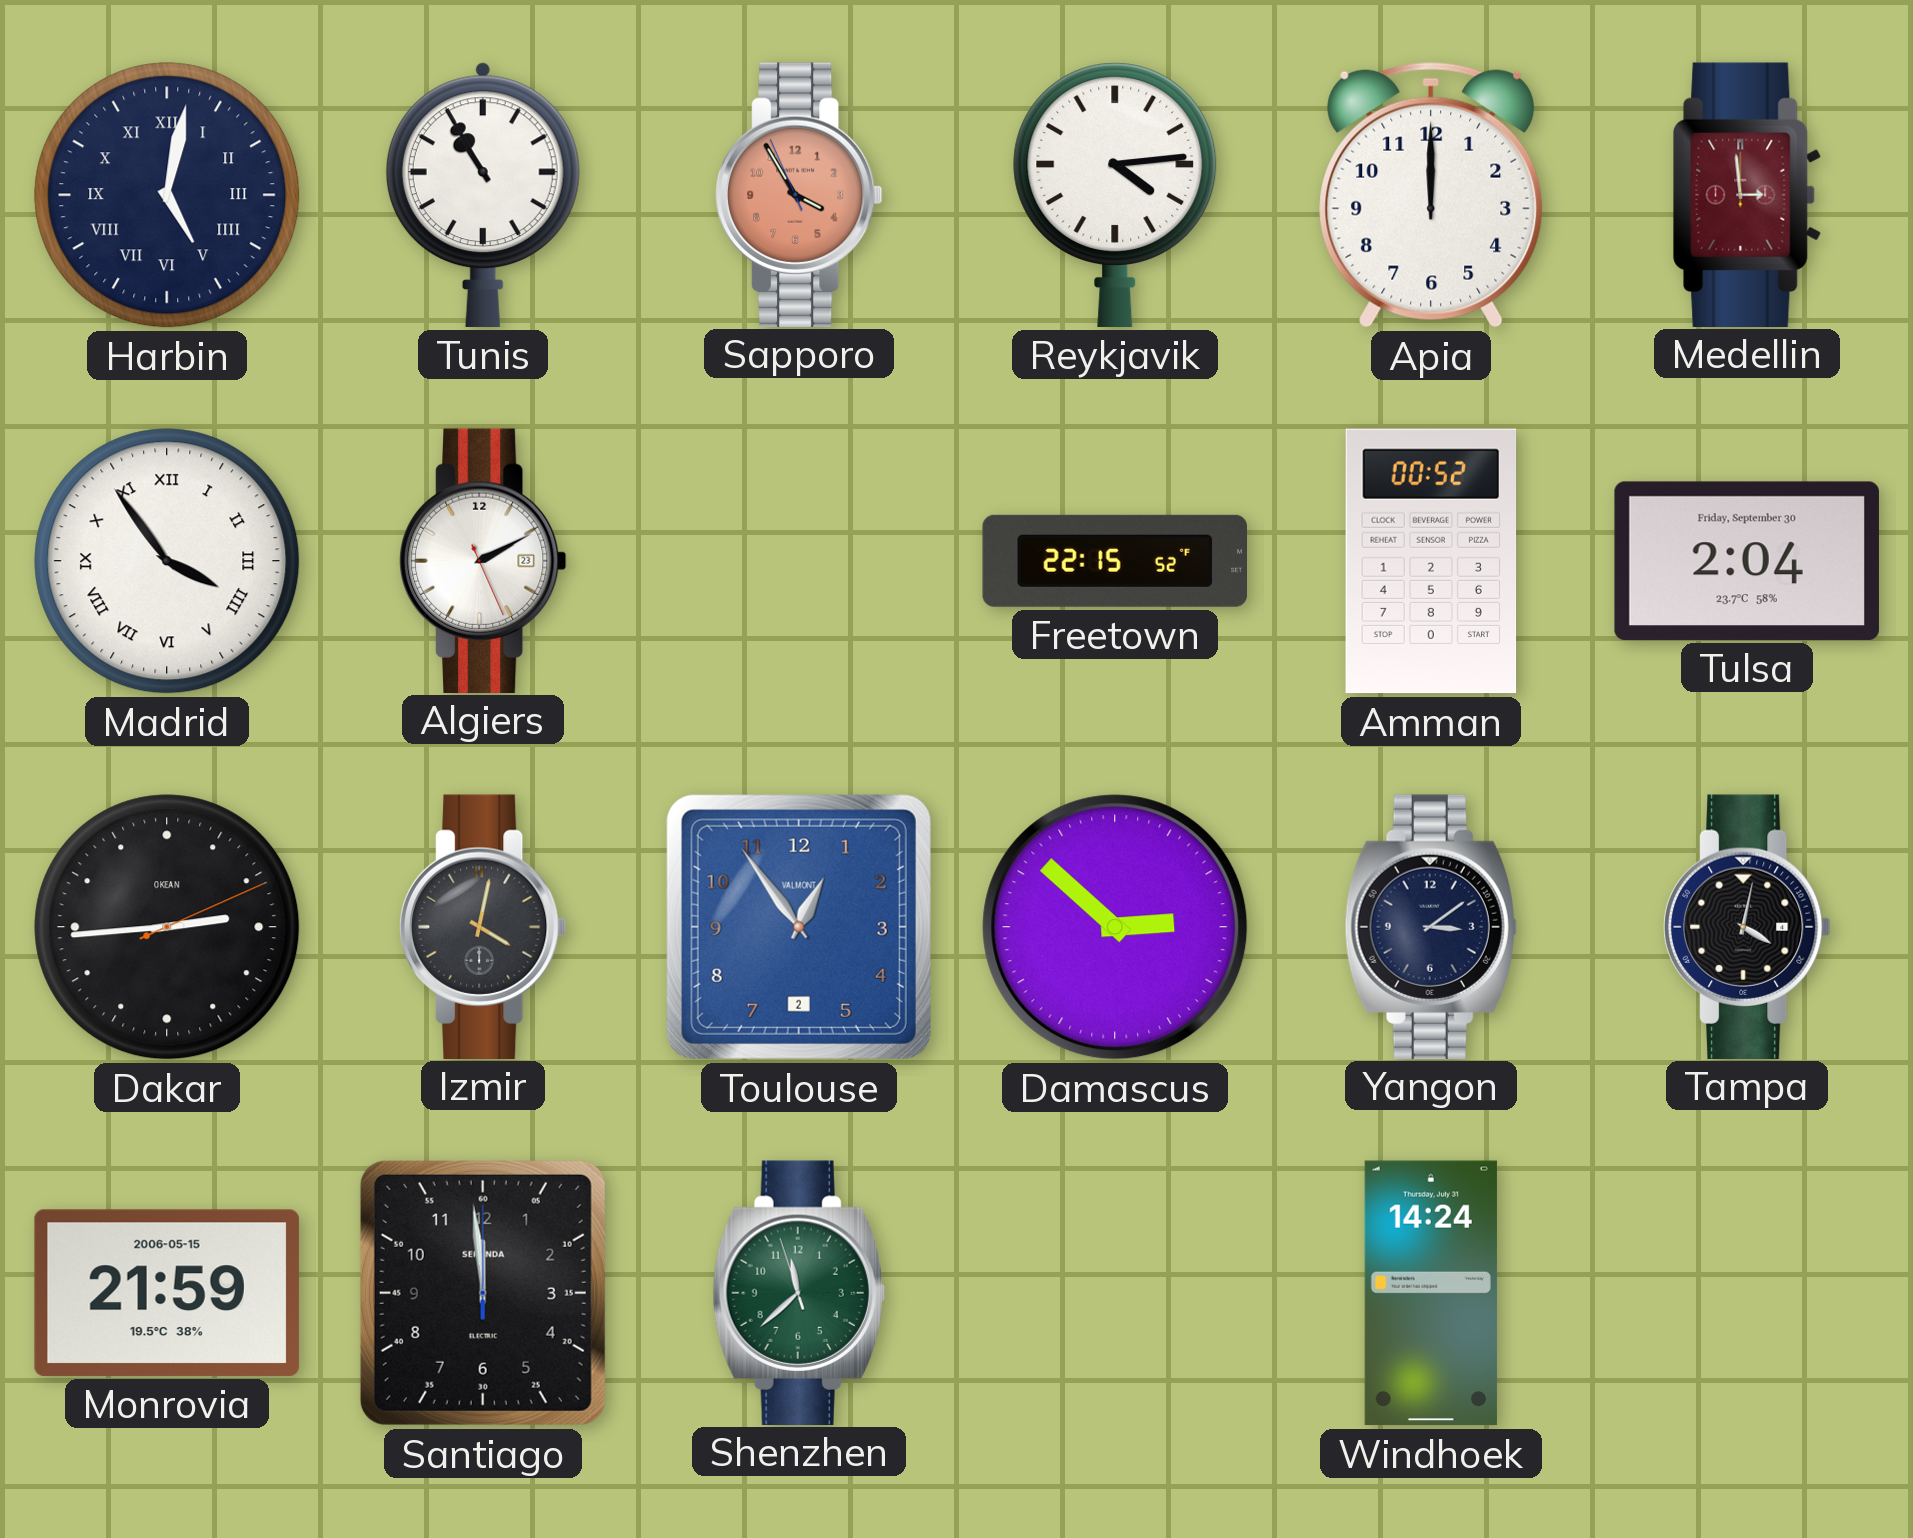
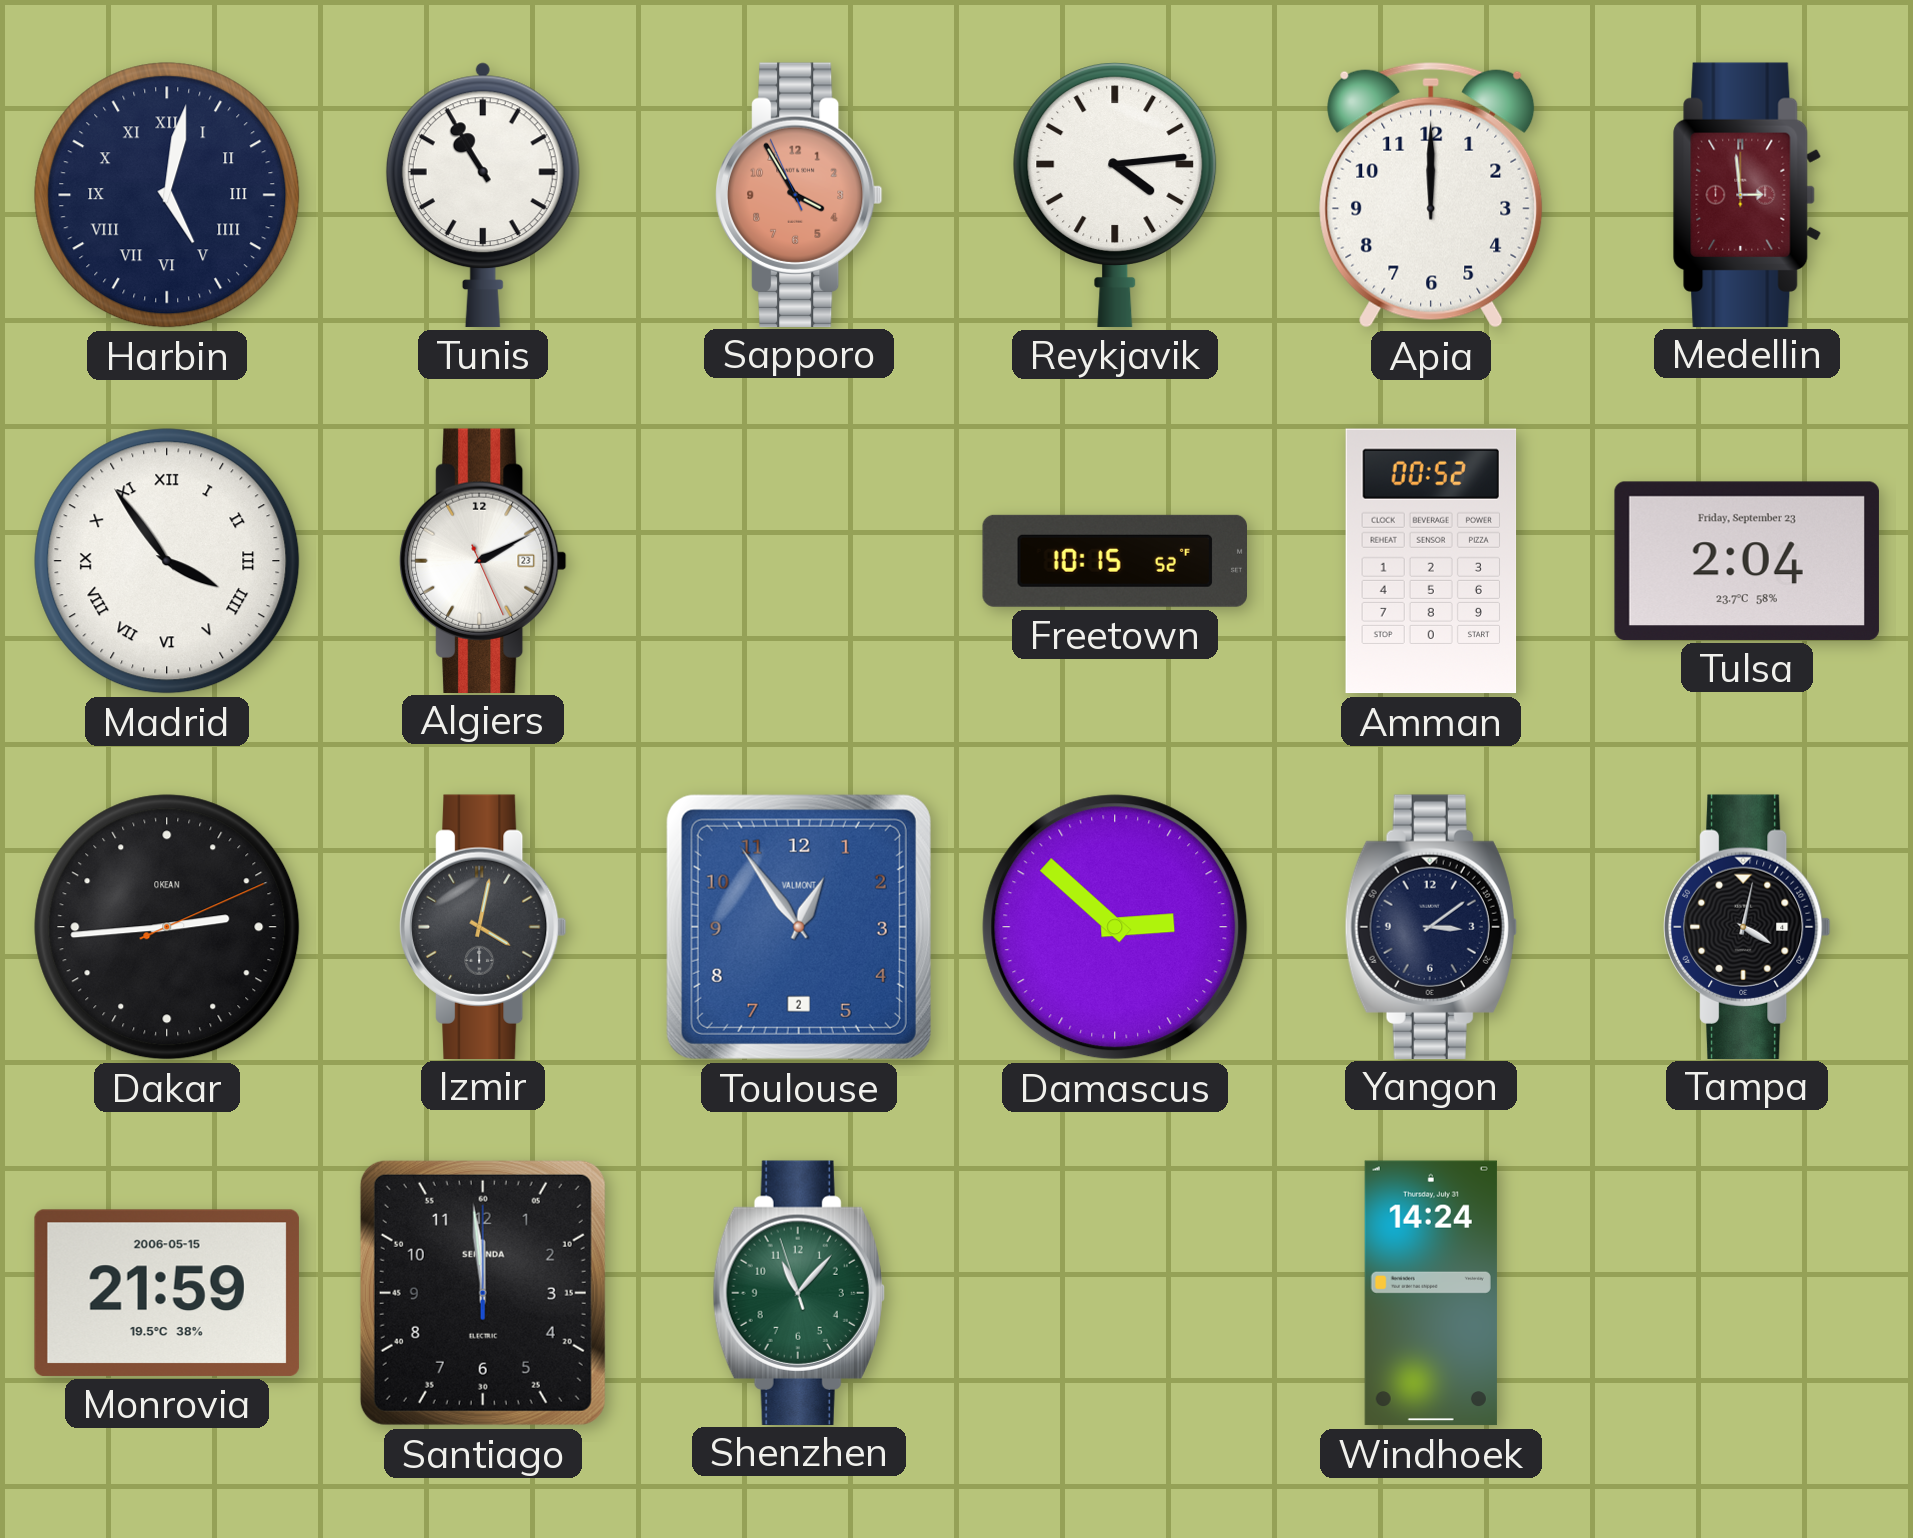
Freetown: 22:15 -> 10:15 (1114, 561)
Tulsa date: Friday, September 30 -> Friday, September 23 (1747, 561)
Shenzhen: 11:37 -> 11:06 (799, 1292)
